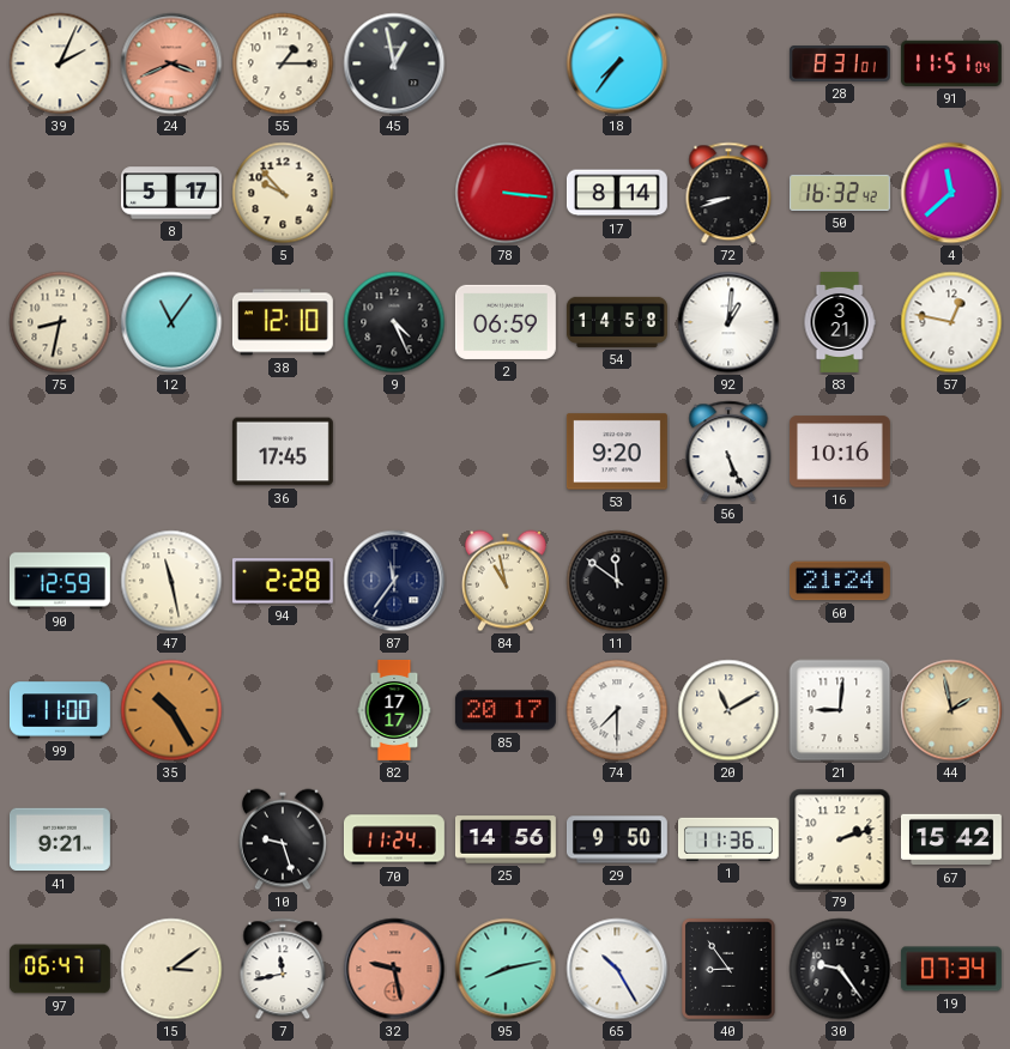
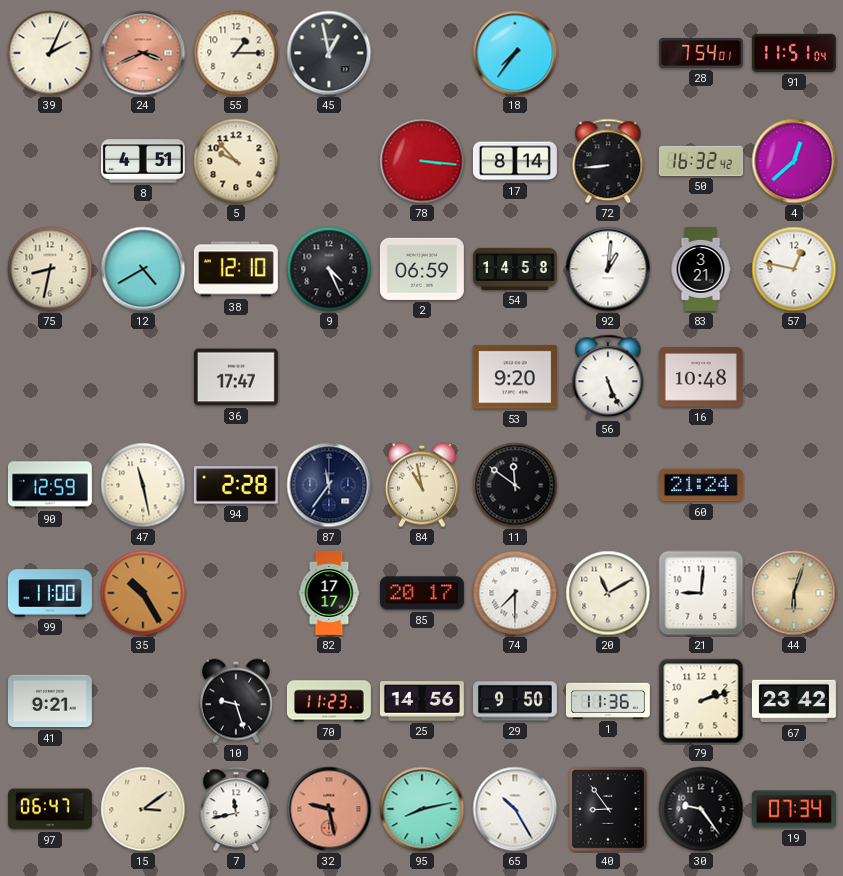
28: 8:31 -> 7:54 (701, 54)
8: 5:17 -> 4:51 (143, 161)
72: 8:42 -> 8:44 (608, 161)
4: 11:38 -> 12:38 (794, 161)
12: 11:06 -> 4:40 (143, 269)
36: 17:45 -> 17:47 (236, 377)
16: 10:16 -> 10:48 (701, 377)
44: 1:58 -> 6:03 (794, 593)
70: 11:24 -> 11:23 (329, 701)
67: 15:42 -> 23:42 (794, 701)
